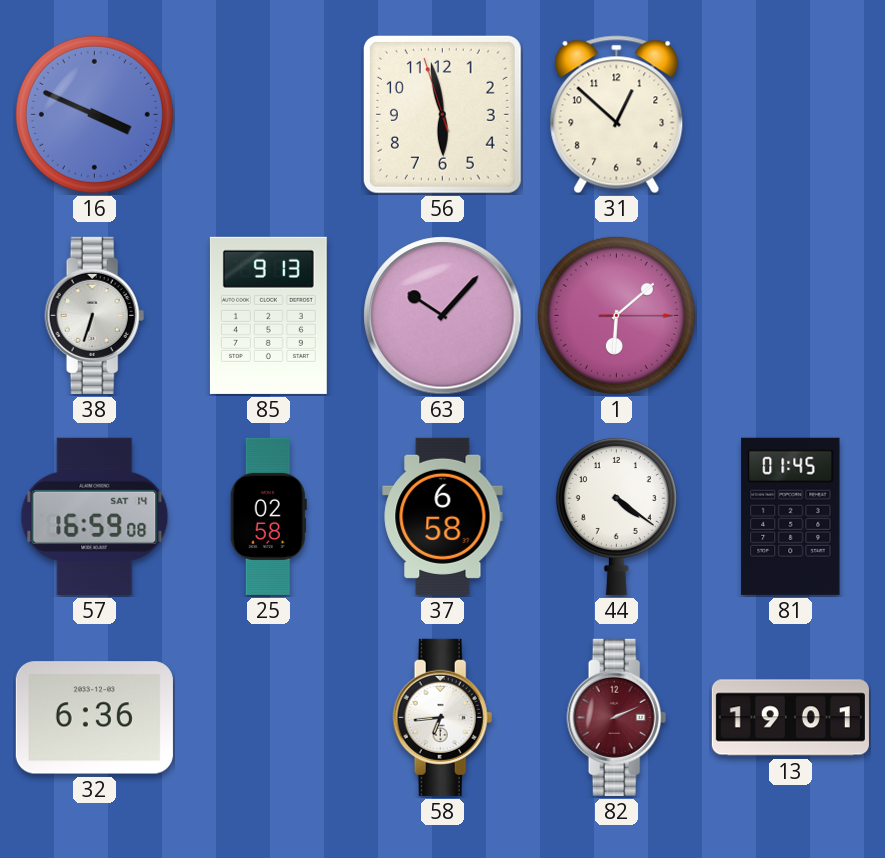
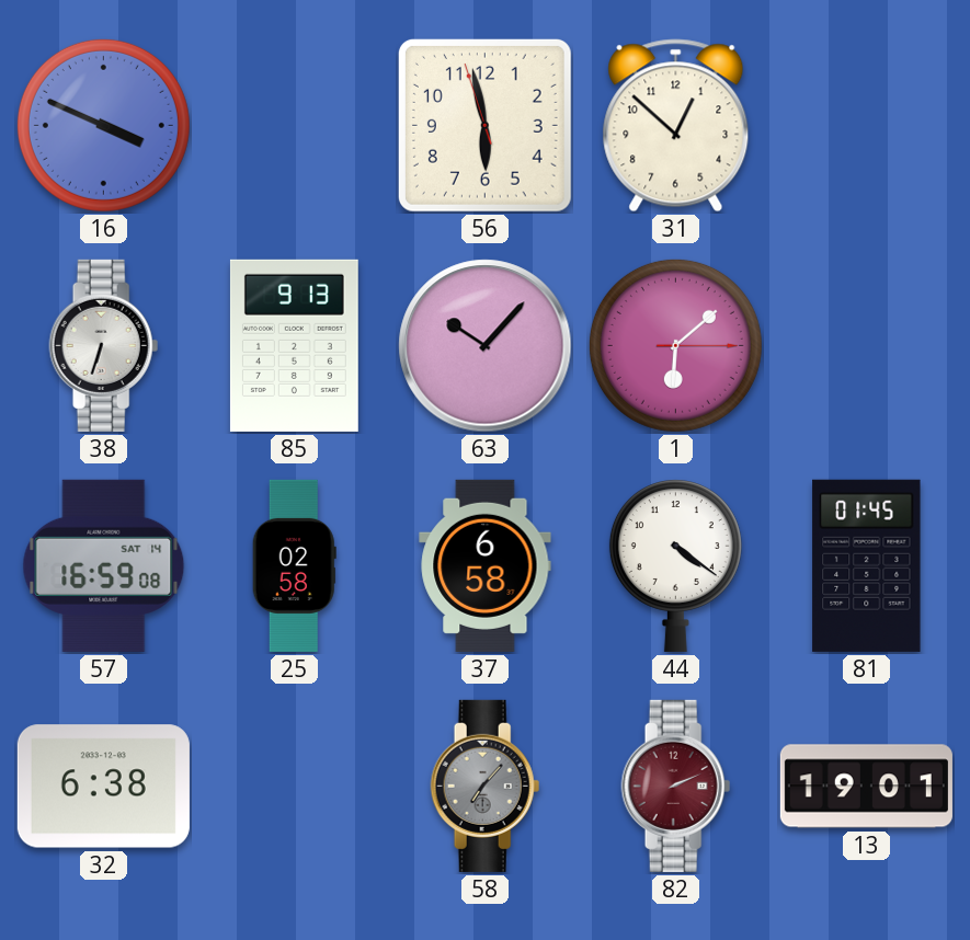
32: 6:36 -> 6:38 (103, 787)
58: 6:44 -> 7:07 (486, 786)
58 dial: white -> grey (486, 786)
